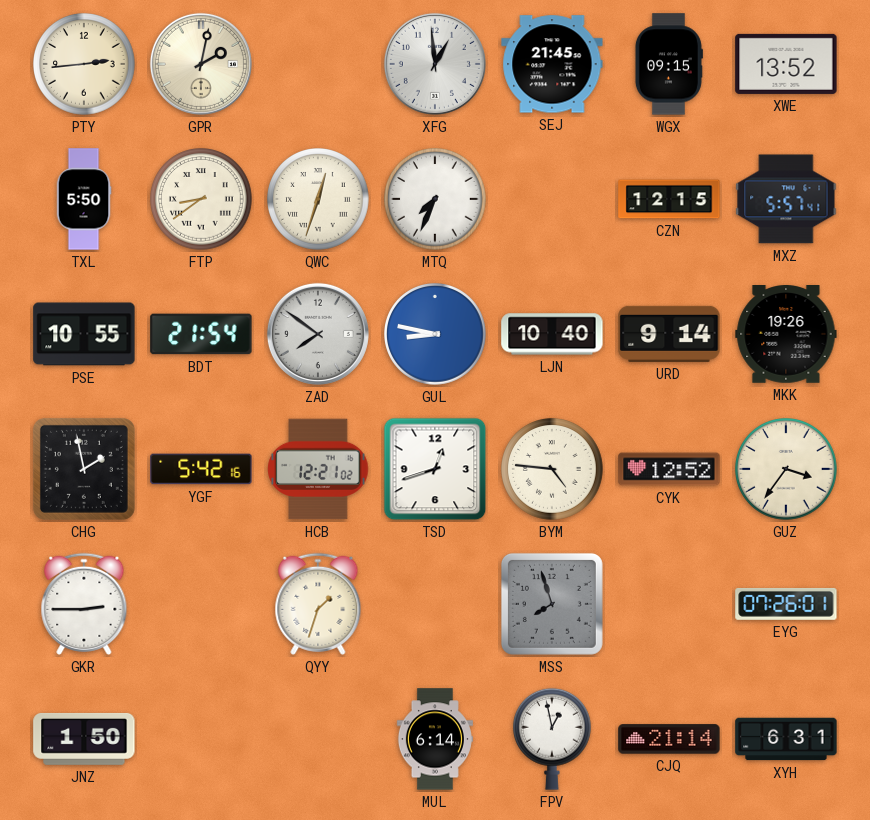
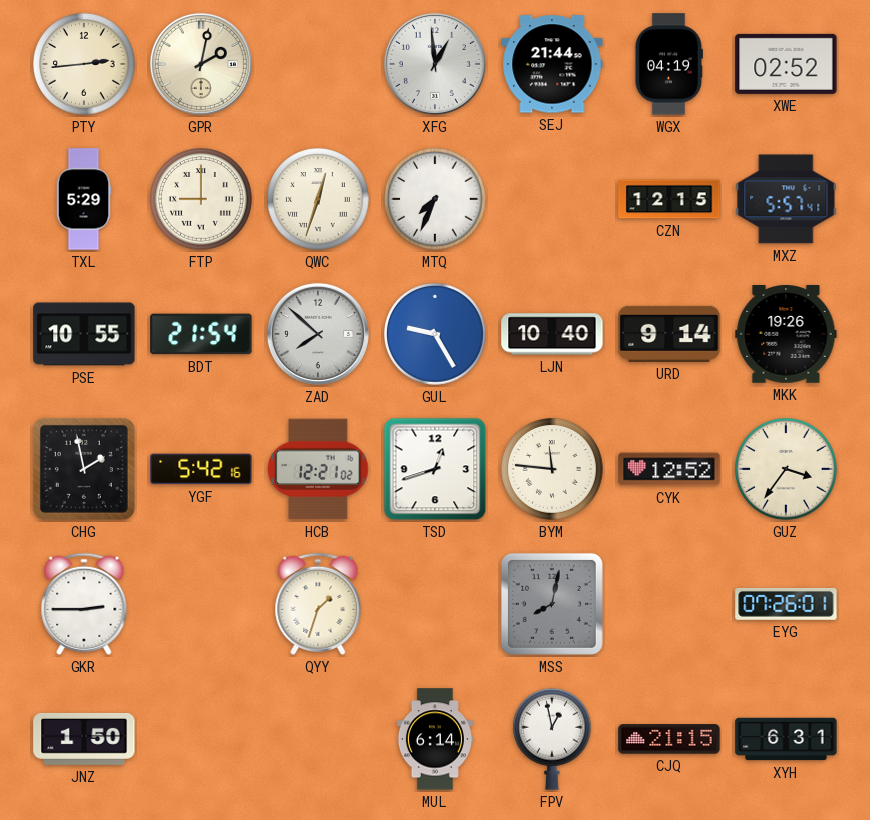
SEJ: 21:45 -> 21:44 (552, 64)
WGX: 09:15 -> 04:19 (668, 64)
XWE: 13:52 -> 02:52 (786, 64)
TXL: 5:50 -> 5:29 (84, 199)
FTP: 8:39 -> 9:00 (202, 200)
ZAD: 7:51 -> 7:52 (318, 334)
GUL: 8:47 -> 9:25 (436, 335)
BYM: 4:46 -> 11:46 (553, 470)
MSS: 7:57 -> 8:02 (552, 604)
CJQ: 21:14 -> 21:15 (669, 739)
